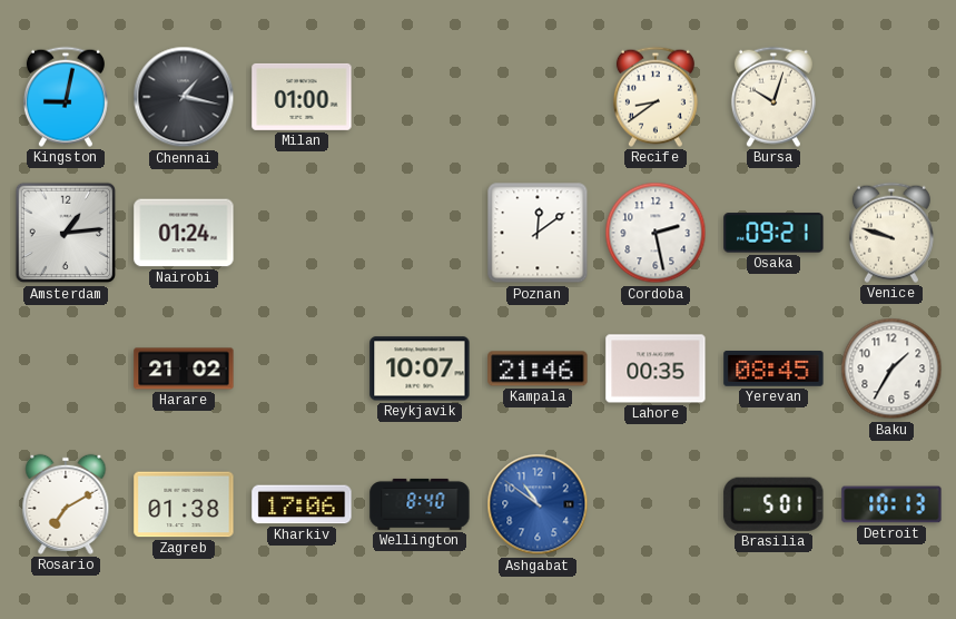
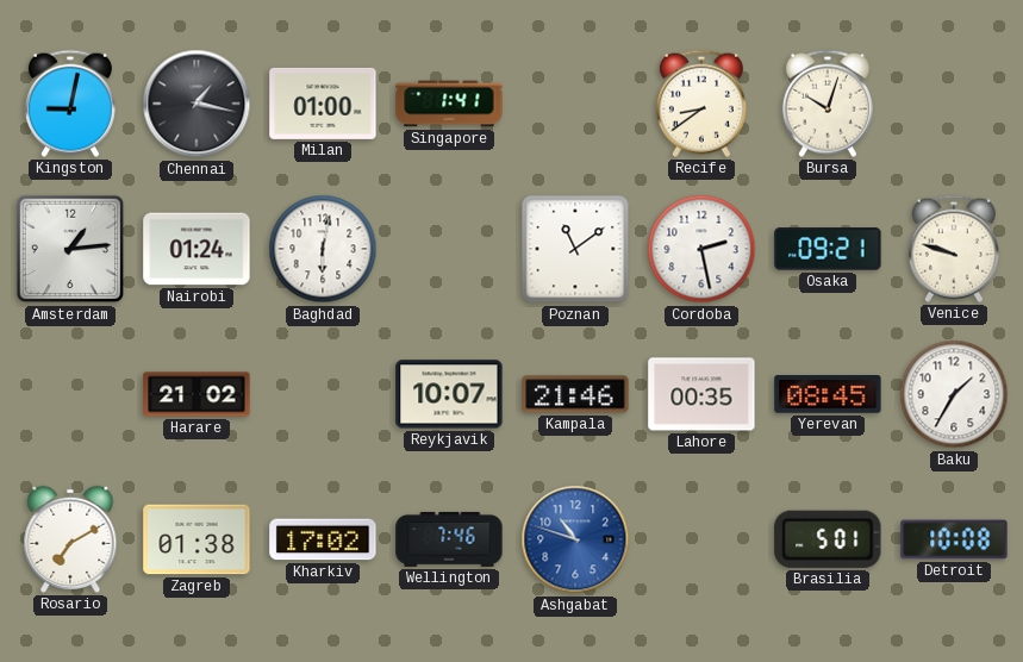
Singapore: none -> 1:41 (449, 104)
Baghdad: none -> 6:02 (323, 249)
Poznan: 12:09 -> 11:09 (575, 249)
Kharkiv: 17:06 -> 17:02 (323, 539)
Wellington: 8:40 -> 7:46 (449, 539)
Ashgabat: 10:51 -> 10:48 (575, 539)
Detroit: 10:13 -> 10:08 (954, 539)
